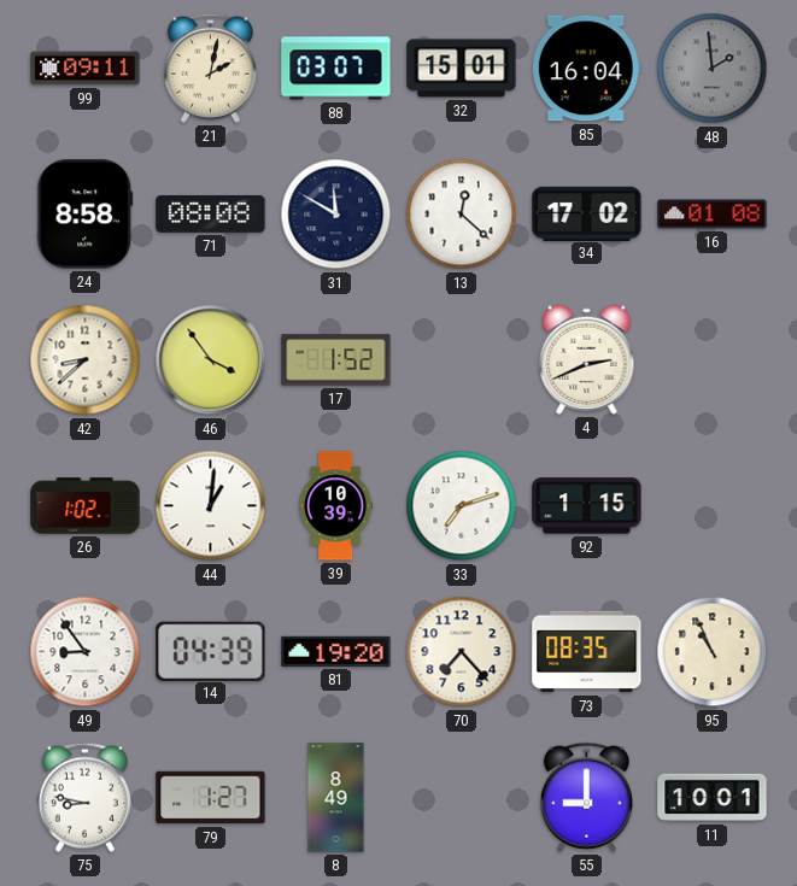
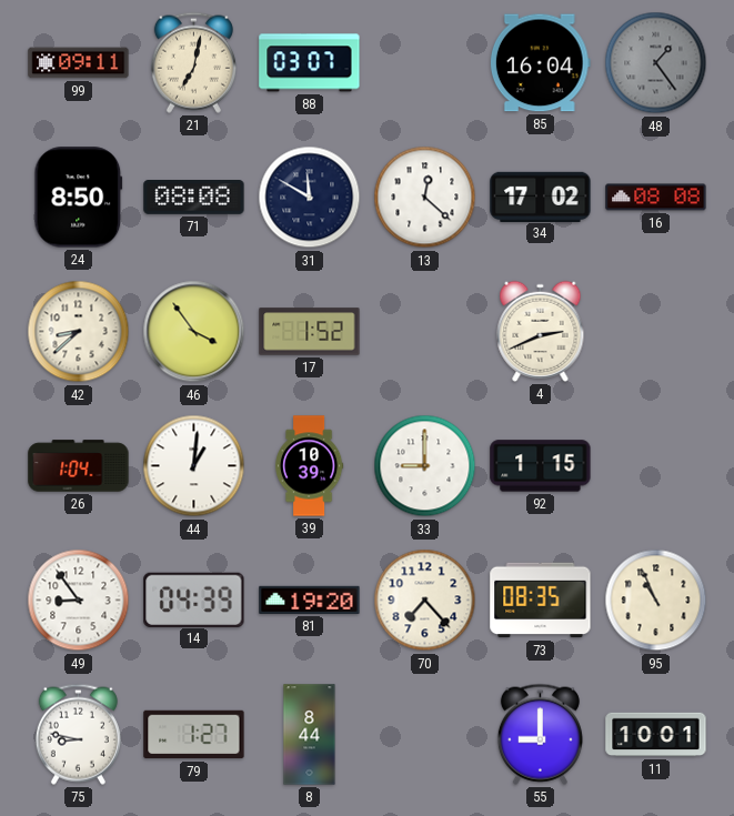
21: 2:02 -> 7:02 (193, 62)
32: 15:01 -> none (462, 69)
48: 1:59 -> 1:24 (656, 63)
24: 8:58 -> 8:50 (79, 198)
16: 01:08 -> 08:08 (656, 198)
26: 1:02 -> 1:04 (79, 466)
33: 7:12 -> 9:00 (425, 466)
8: 8:49 -> 8:44 (310, 735)
